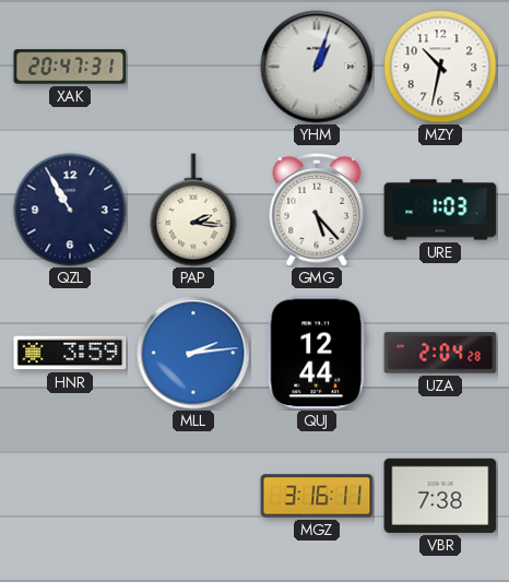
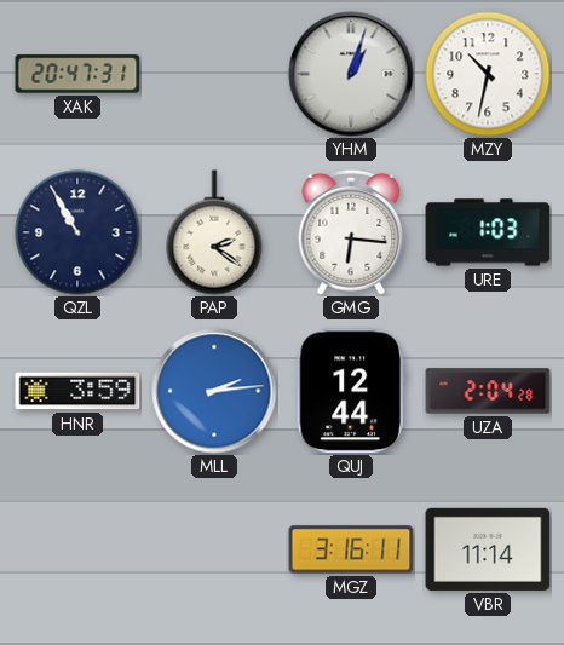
PAP: 2:16 -> 2:21 (214, 232)
GMG: 5:23 -> 6:16 (351, 232)
VBR: 7:38 -> 11:14 (488, 549)
